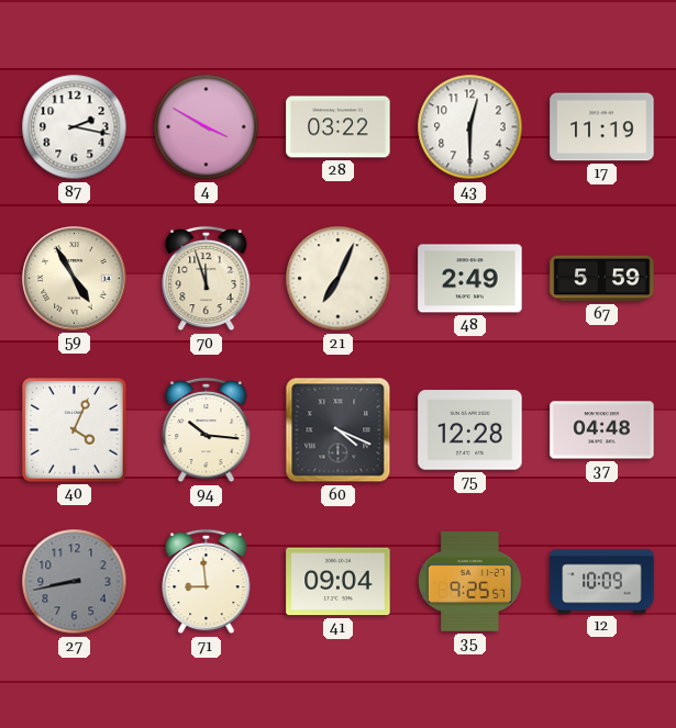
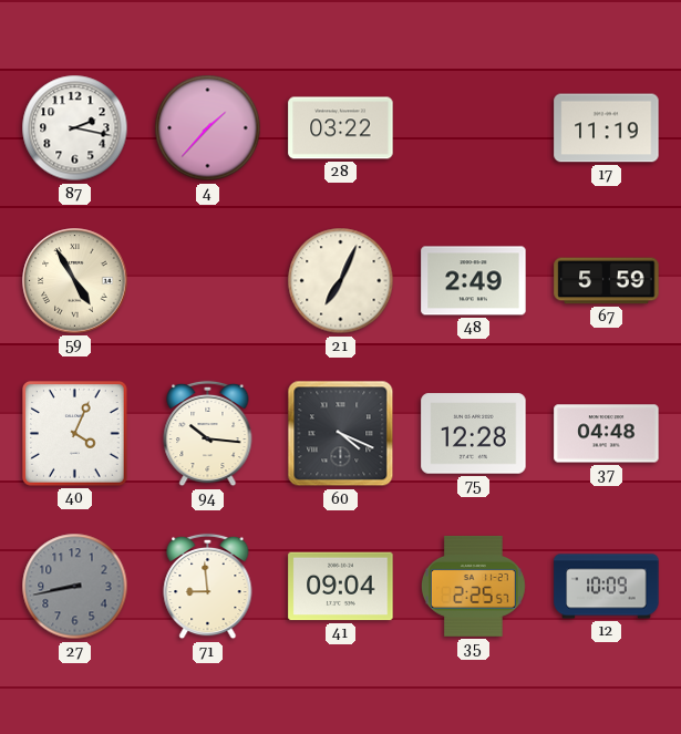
4: 3:50 -> 1:37 (208, 128)
43: 12:30 -> none (470, 127)
70: 11:57 -> none (207, 279)
35: 9:25 -> 2:25 (474, 586)
